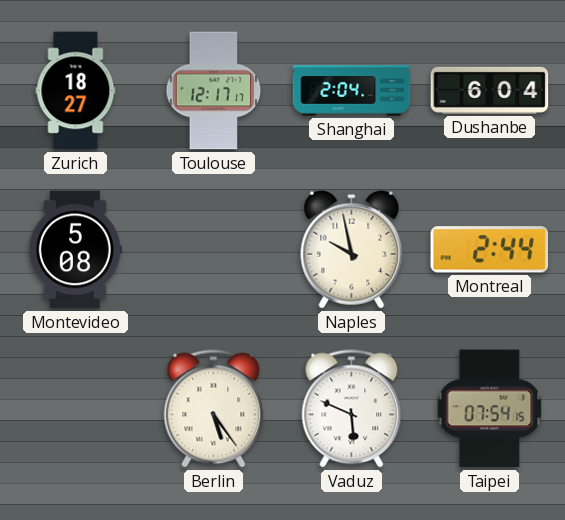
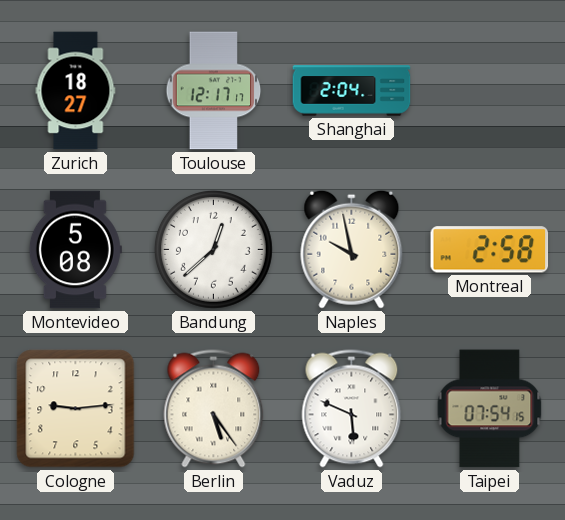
Dushanbe: 6:04 -> none (490, 90)
Bandung: none -> 12:38 (213, 249)
Montreal: 2:44 -> 2:58 (490, 250)
Cologne: none -> 9:14 (76, 409)
